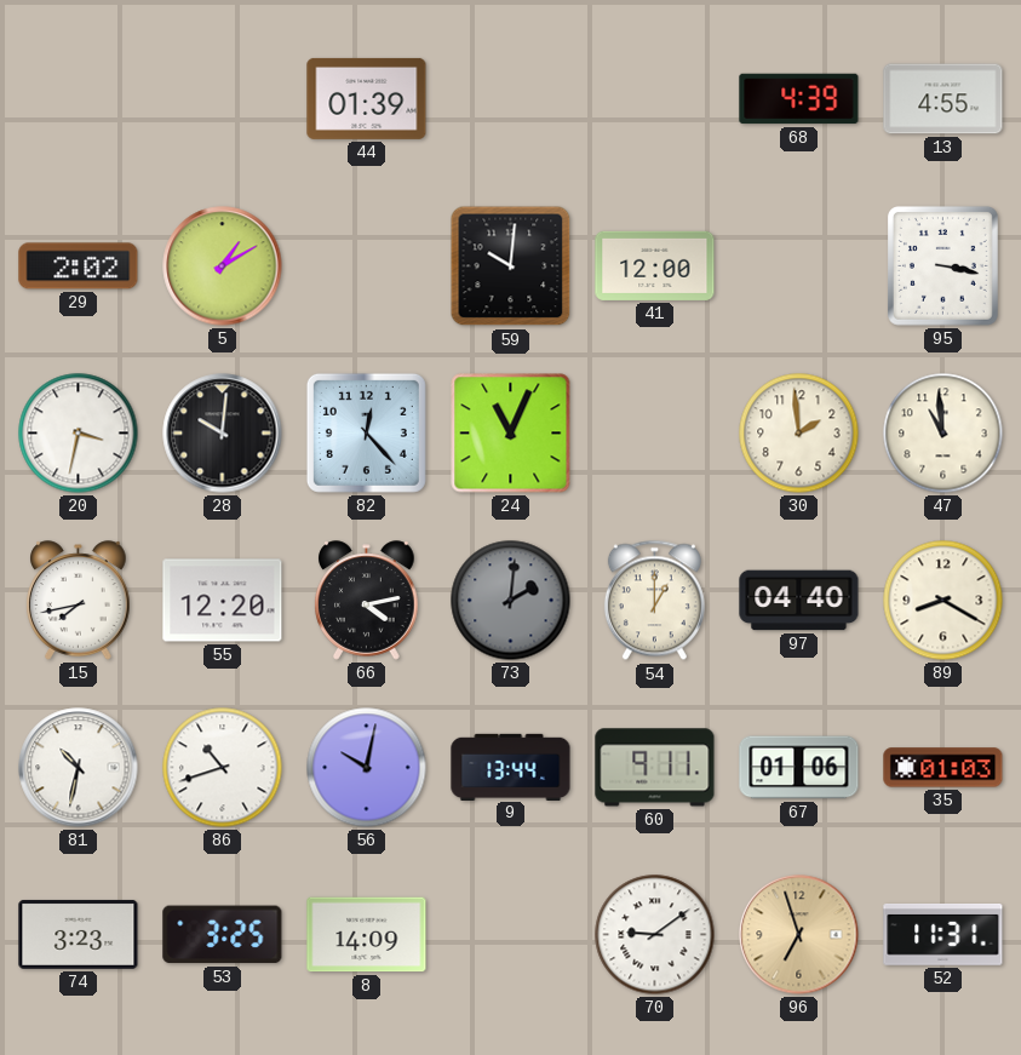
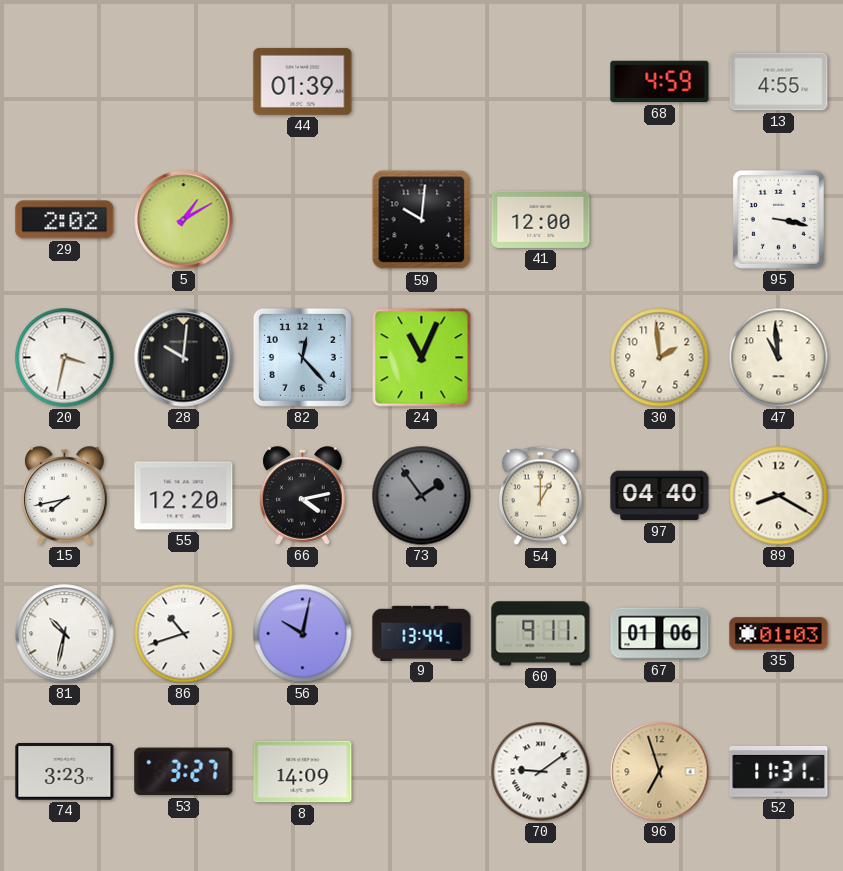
68: 4:39 -> 4:59 (660, 82)
73: 2:01 -> 1:54 (422, 496)
53: 3:25 -> 3:27 (184, 772)
